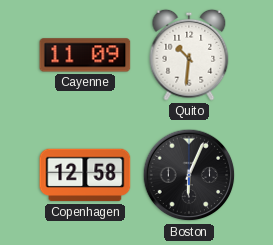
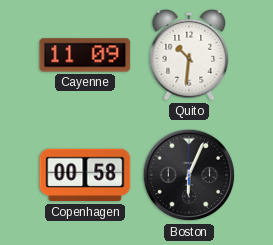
Copenhagen: 12:58 -> 00:58 (85, 175)
